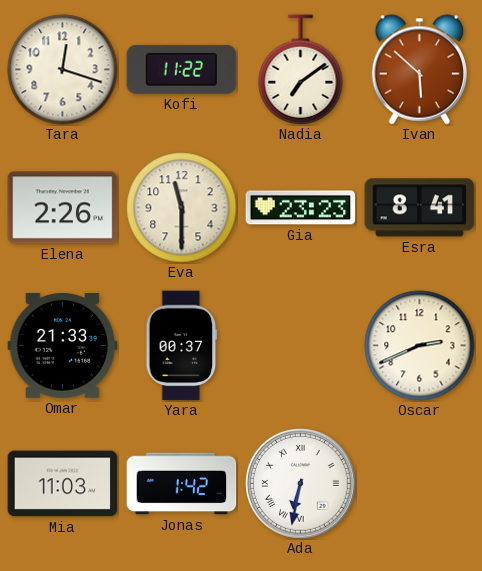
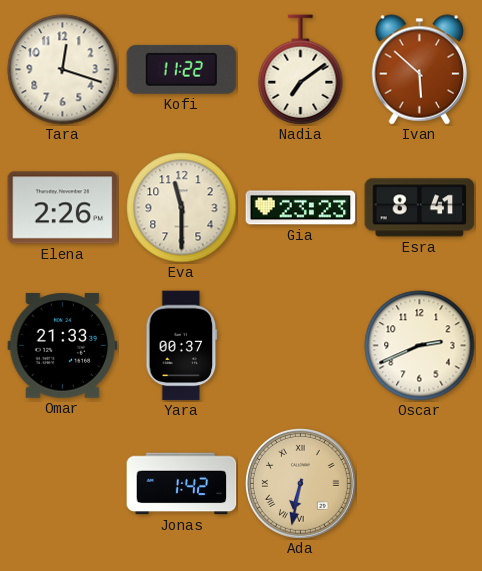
Mia: 11:03 -> none (63, 484)
Ada dial: white -> champagne (301, 484)
